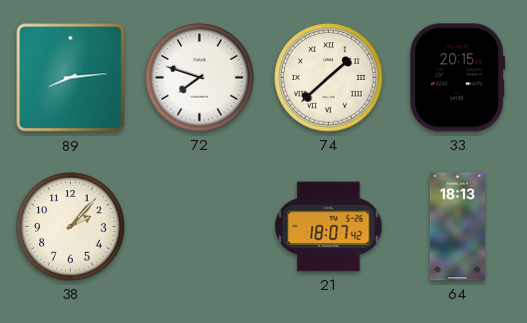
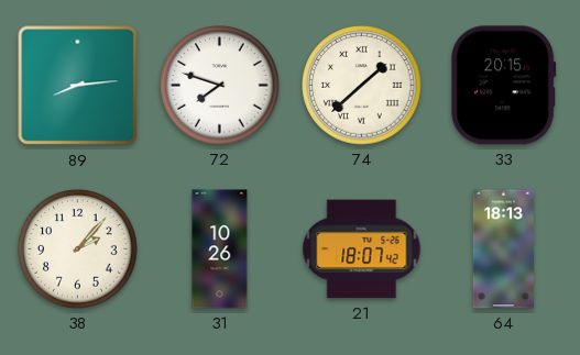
31: none -> 10:26 (220, 249)
